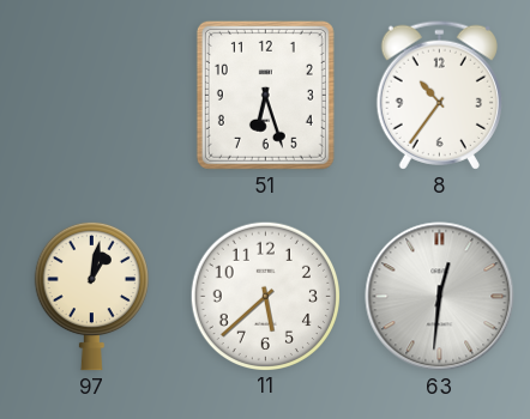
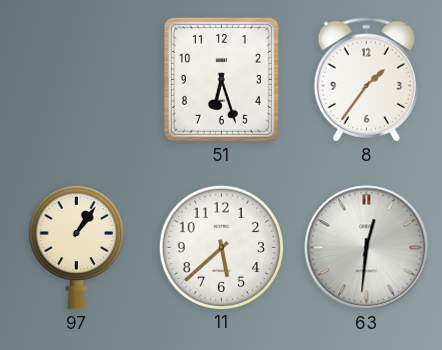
8: 10:36 -> 1:36 (366, 79)
97: 1:02 -> 1:06 (76, 247)
